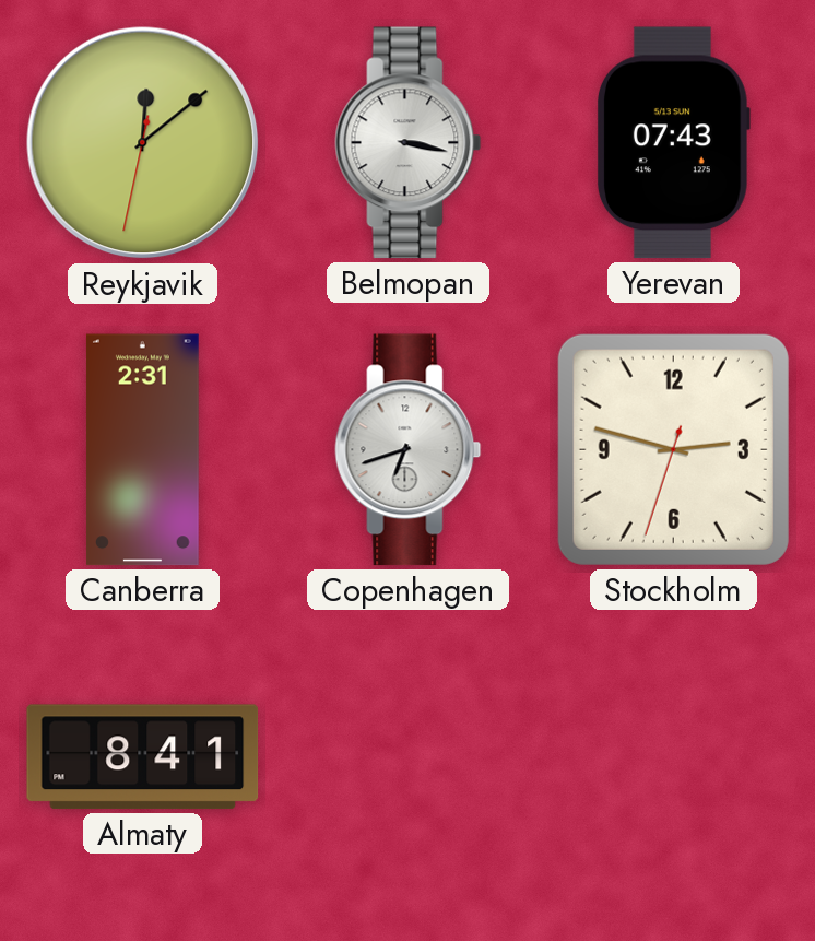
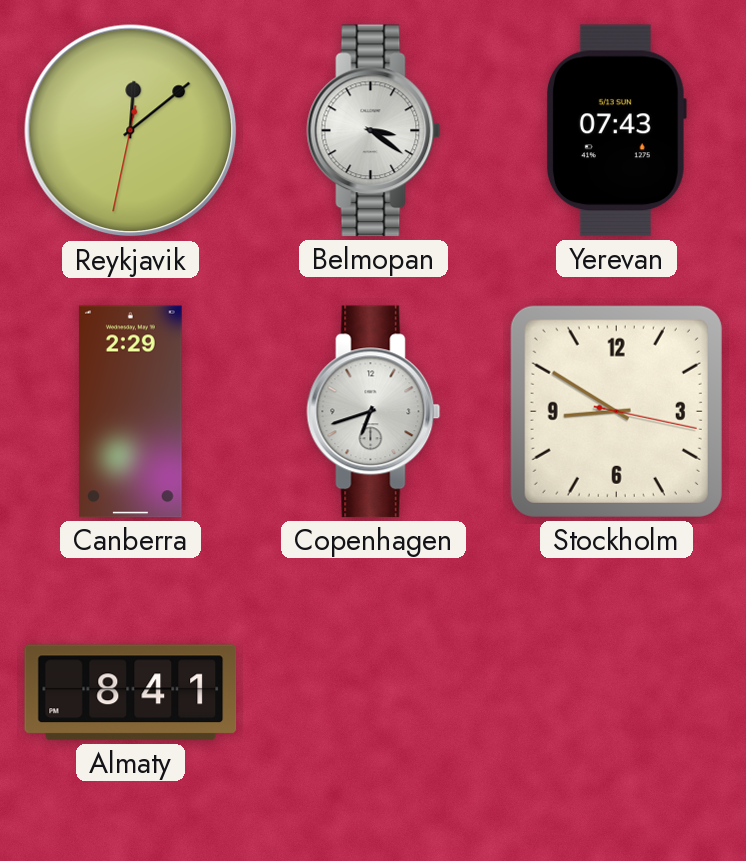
Belmopan: 3:17 -> 3:21 (374, 131)
Canberra: 2:31 -> 2:29 (130, 412)
Stockholm: 2:47 -> 8:50 (616, 411)
